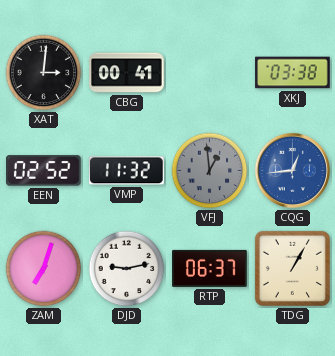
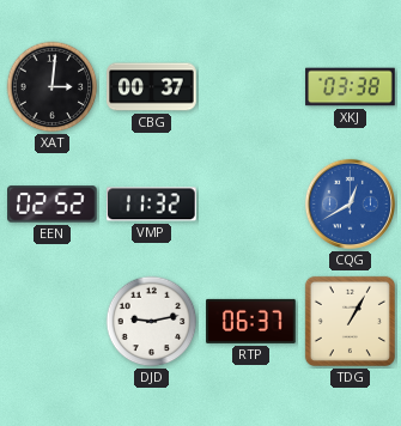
CBG: 00:41 -> 00:37 (152, 87)
VFJ: 12:59 -> none (210, 171)
CQG: 12:44 -> 12:40 (350, 203)
ZAM: 7:03 -> none (44, 269)
